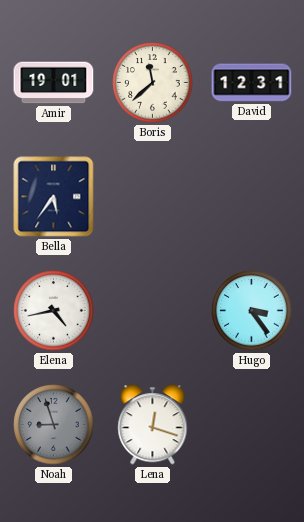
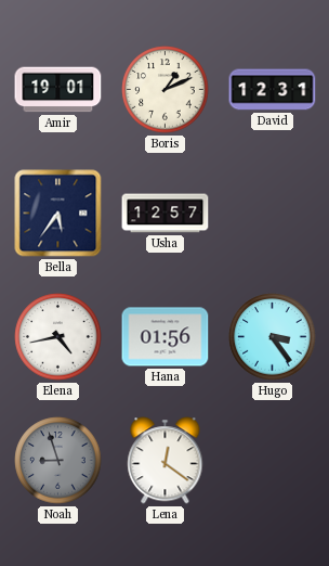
Boris: 11:38 -> 1:11 (166, 90)
Usha: none -> 12:57 (166, 214)
Hana: none -> 01:56 (166, 337)
Lena: 12:18 -> 12:21 (166, 461)
